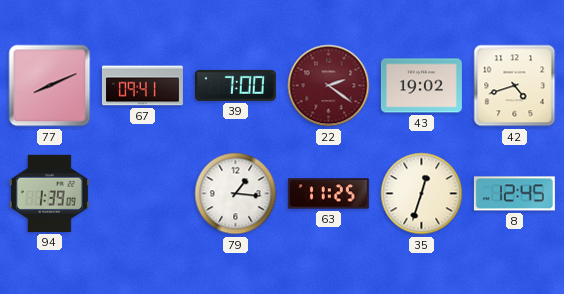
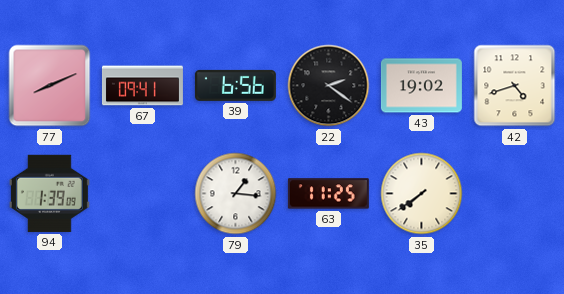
39: 7:00 -> 6:56 (235, 85)
22 dial: burgundy -> black (329, 86)
35: 12:33 -> 7:39 (422, 194)
8: 12:45 -> none (514, 194)
